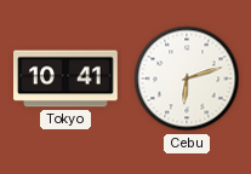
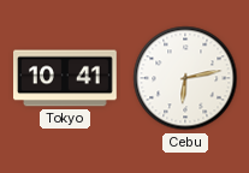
Cebu: 6:12 -> 6:13 (185, 78)
